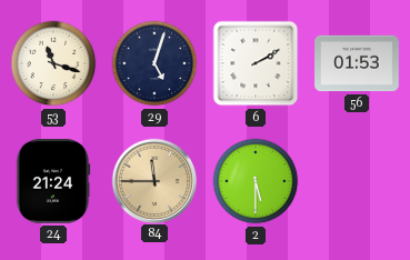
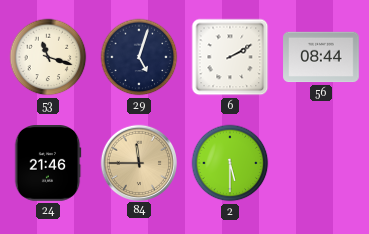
56: 01:53 -> 08:44 (321, 57)
24: 21:24 -> 21:46 (48, 164)
